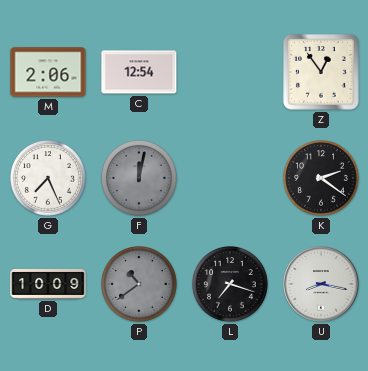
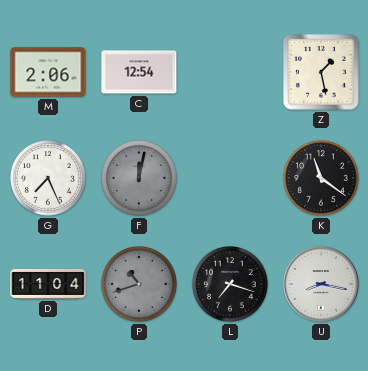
Z: 12:54 -> 1:28 (321, 72)
K: 2:21 -> 11:21 (322, 179)
D: 10:09 -> 11:04 (48, 285)
P: 10:39 -> 10:42 (140, 285)
